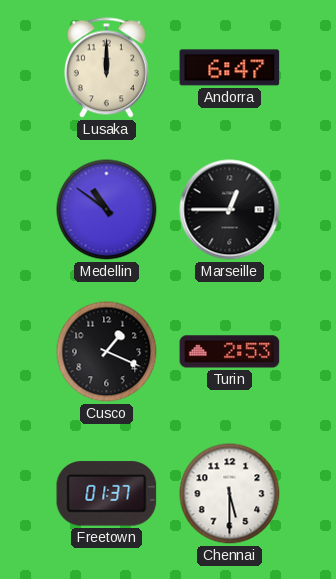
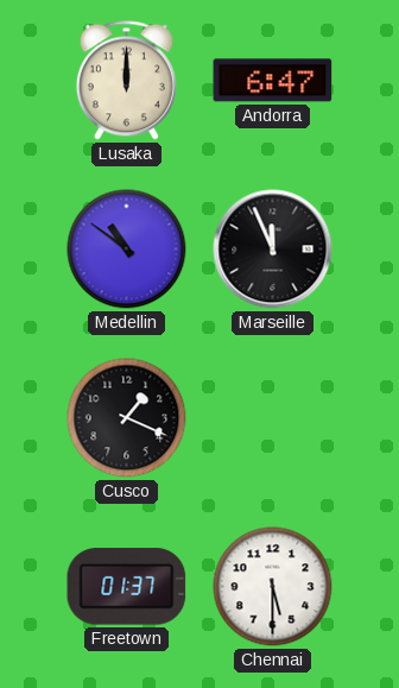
Marseille: 12:45 -> 11:56 (273, 250)
Turin: 2:53 -> none (230, 352)
